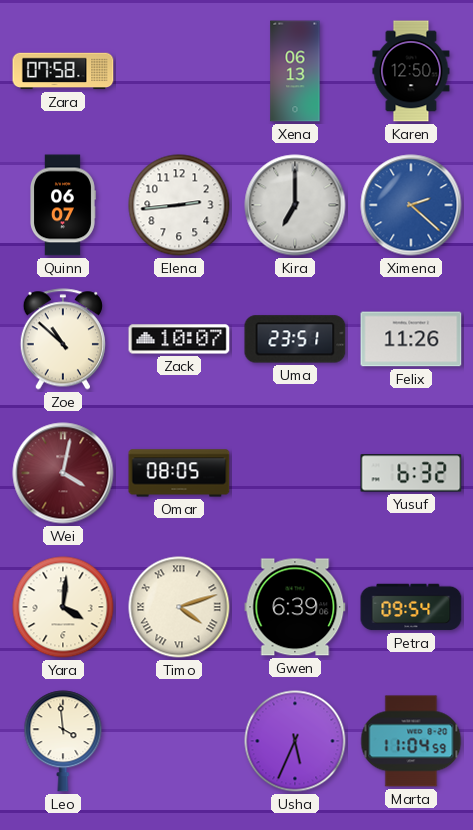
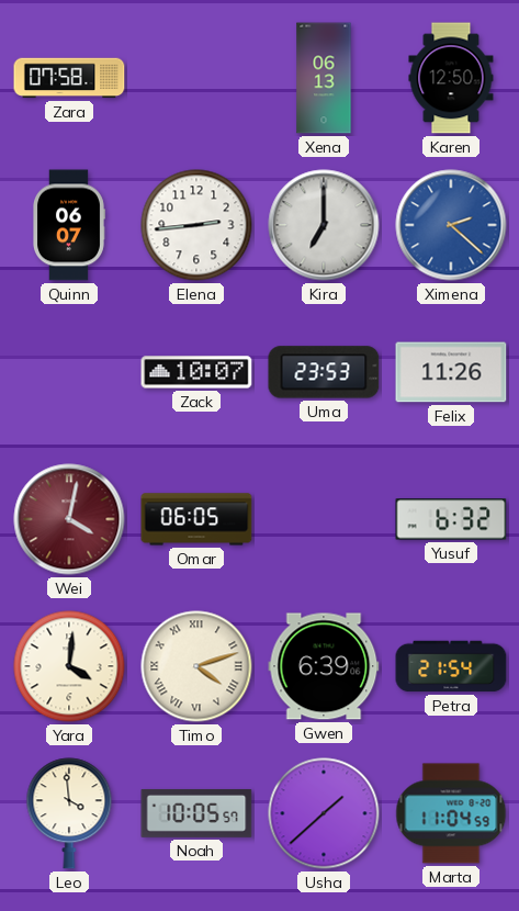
Zoe: 10:52 -> none (63, 339)
Uma: 23:51 -> 23:53 (324, 372)
Omar: 08:05 -> 06:05 (196, 519)
Petra: 09:54 -> 21:54 (451, 666)
Noah: none -> 10:05 (196, 813)
Usha: 5:34 -> 1:38 (324, 813)
